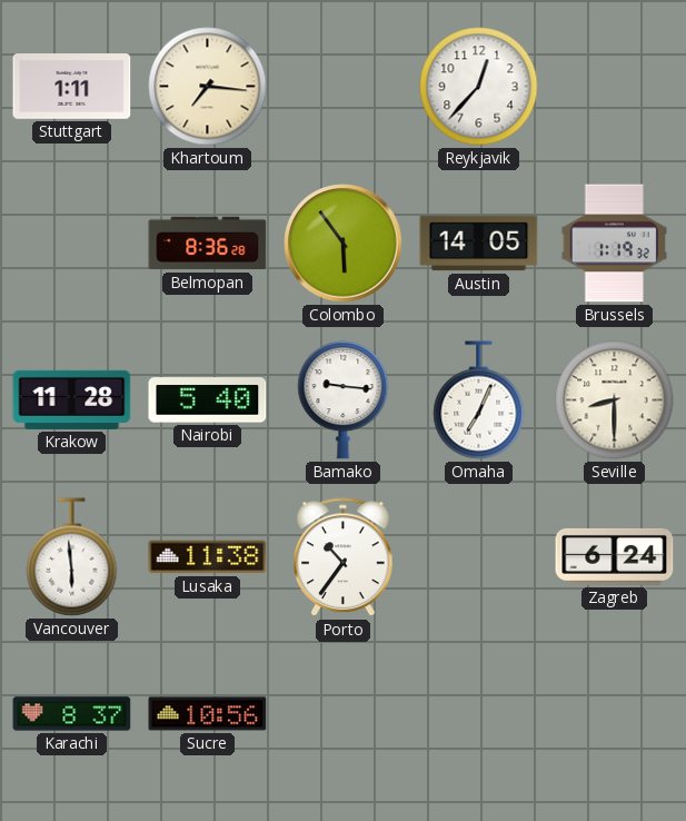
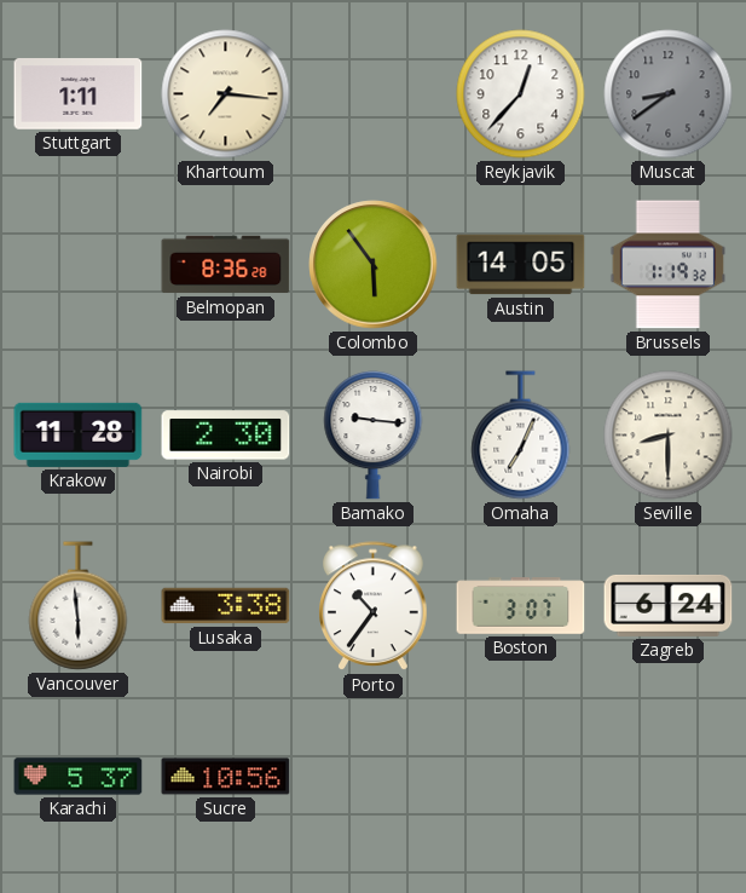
Muscat: none -> 8:39 (669, 94)
Nairobi: 5:40 -> 2:30 (226, 436)
Lusaka: 11:38 -> 3:38 (226, 606)
Boston: none -> 3:07 (521, 606)
Karachi: 8:37 -> 5:37 (79, 777)
